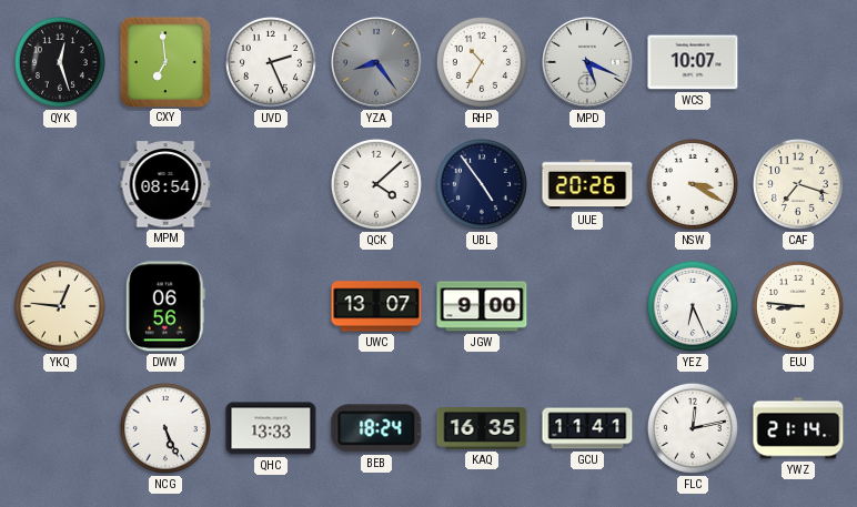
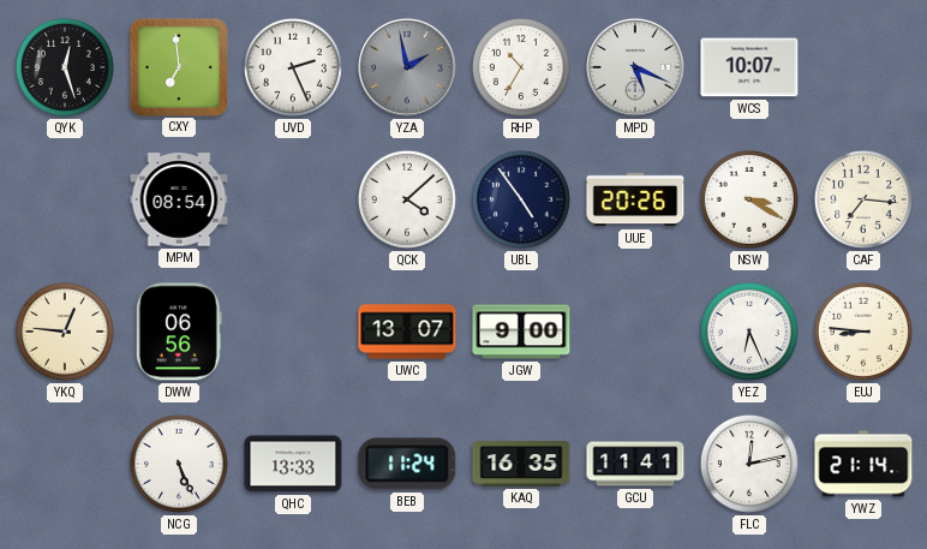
YZA: 8:24 -> 1:58 (408, 68)
CAF: 7:18 -> 7:16 (863, 199)
BEB: 18:24 -> 11:24 (407, 464)
